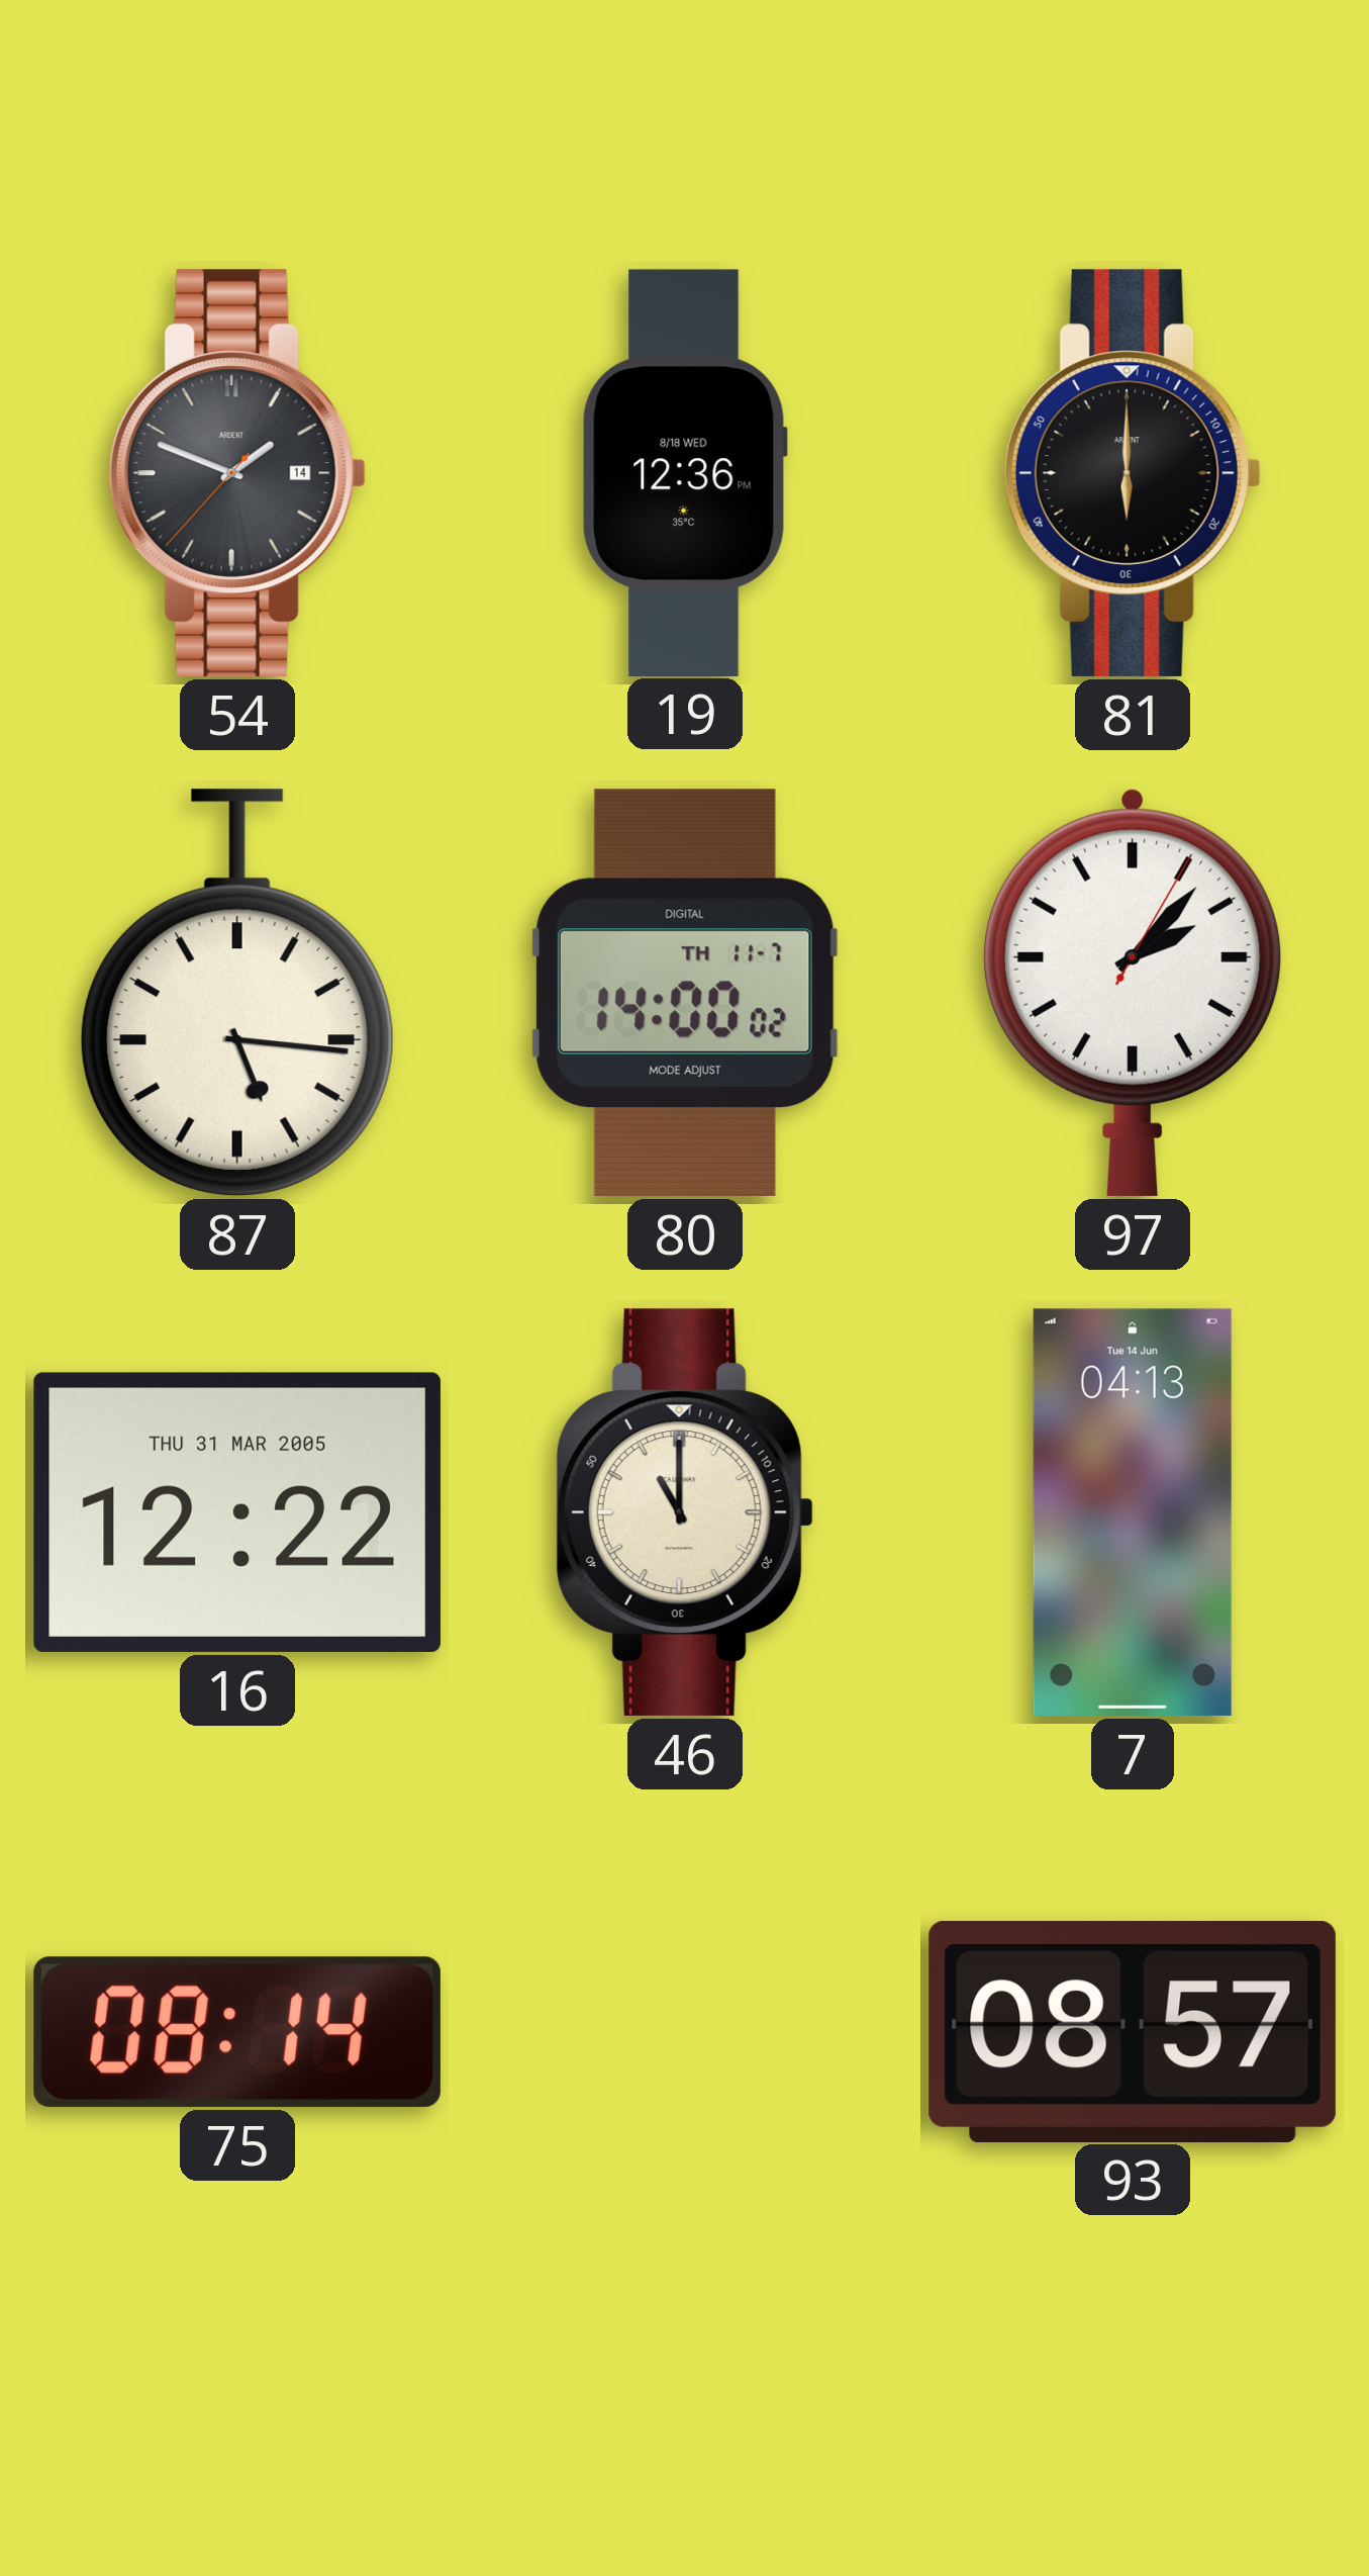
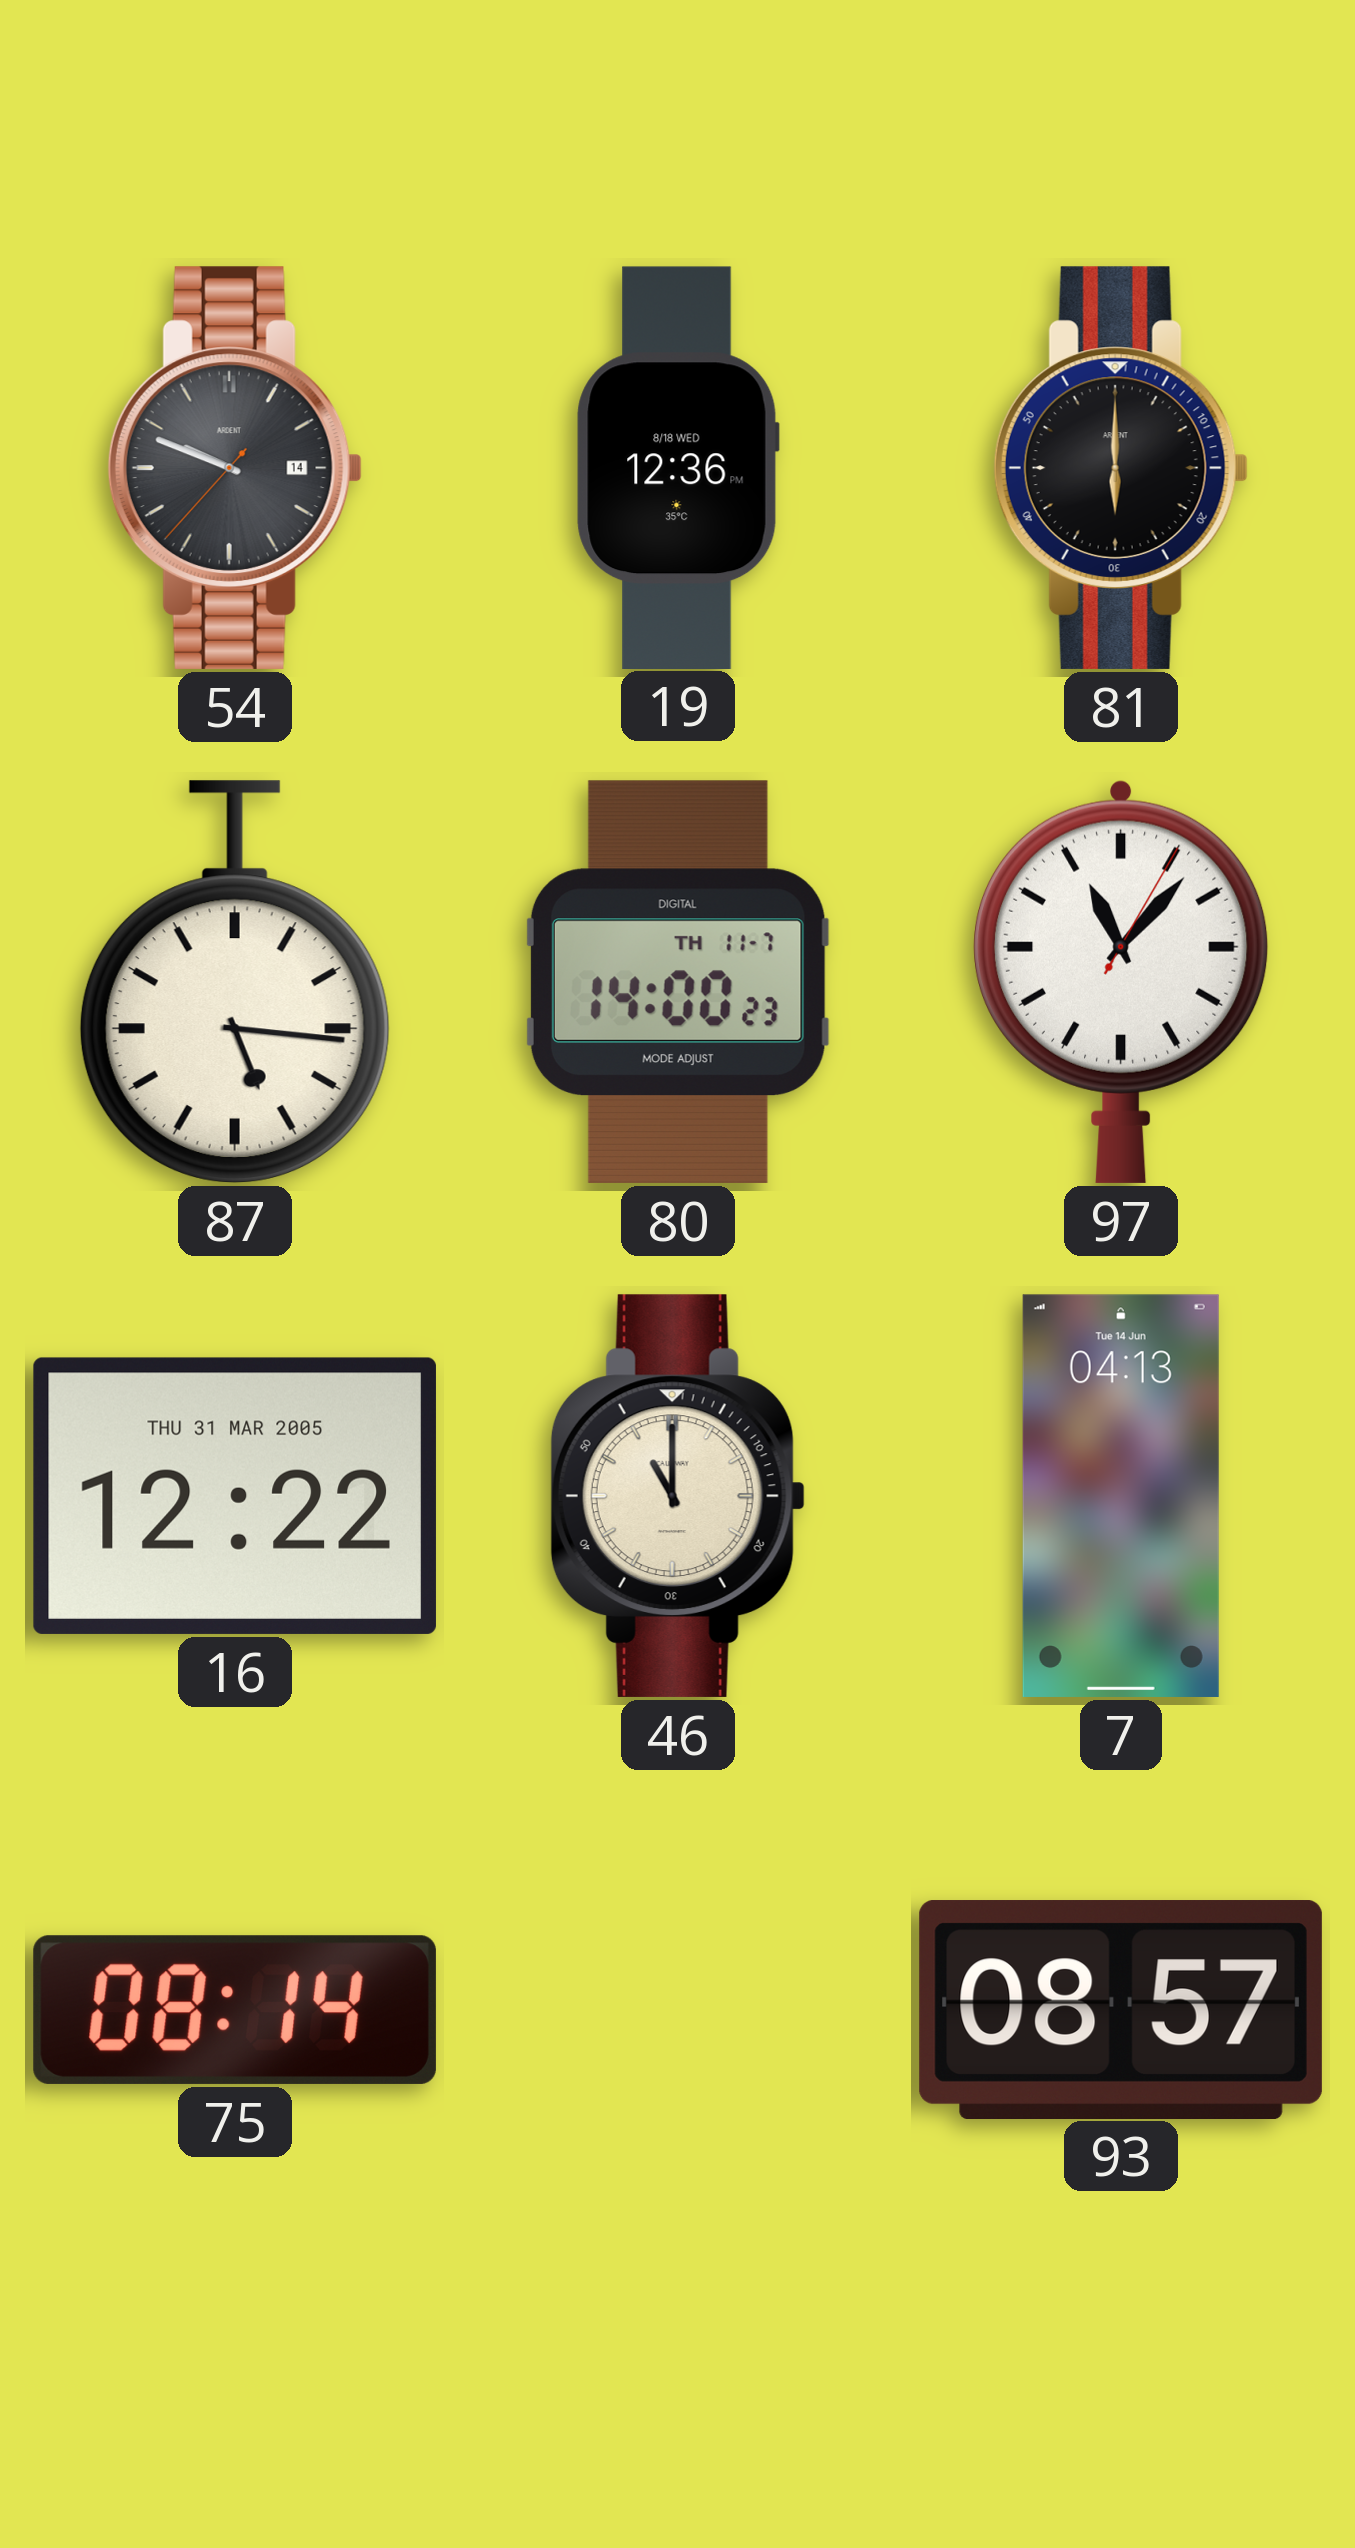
54: 1:48 -> 9:48 (235, 468)
80: 14:00:02 -> 14:00:23 (678, 982)
97: 2:07 -> 11:07 (1121, 981)
